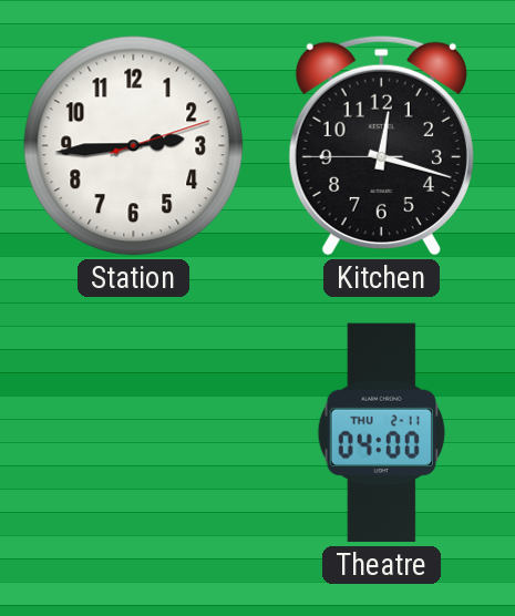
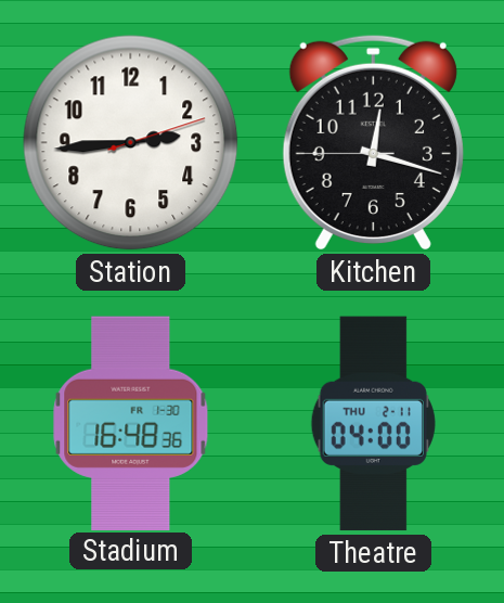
Stadium: none -> 16:48 (131, 423)
